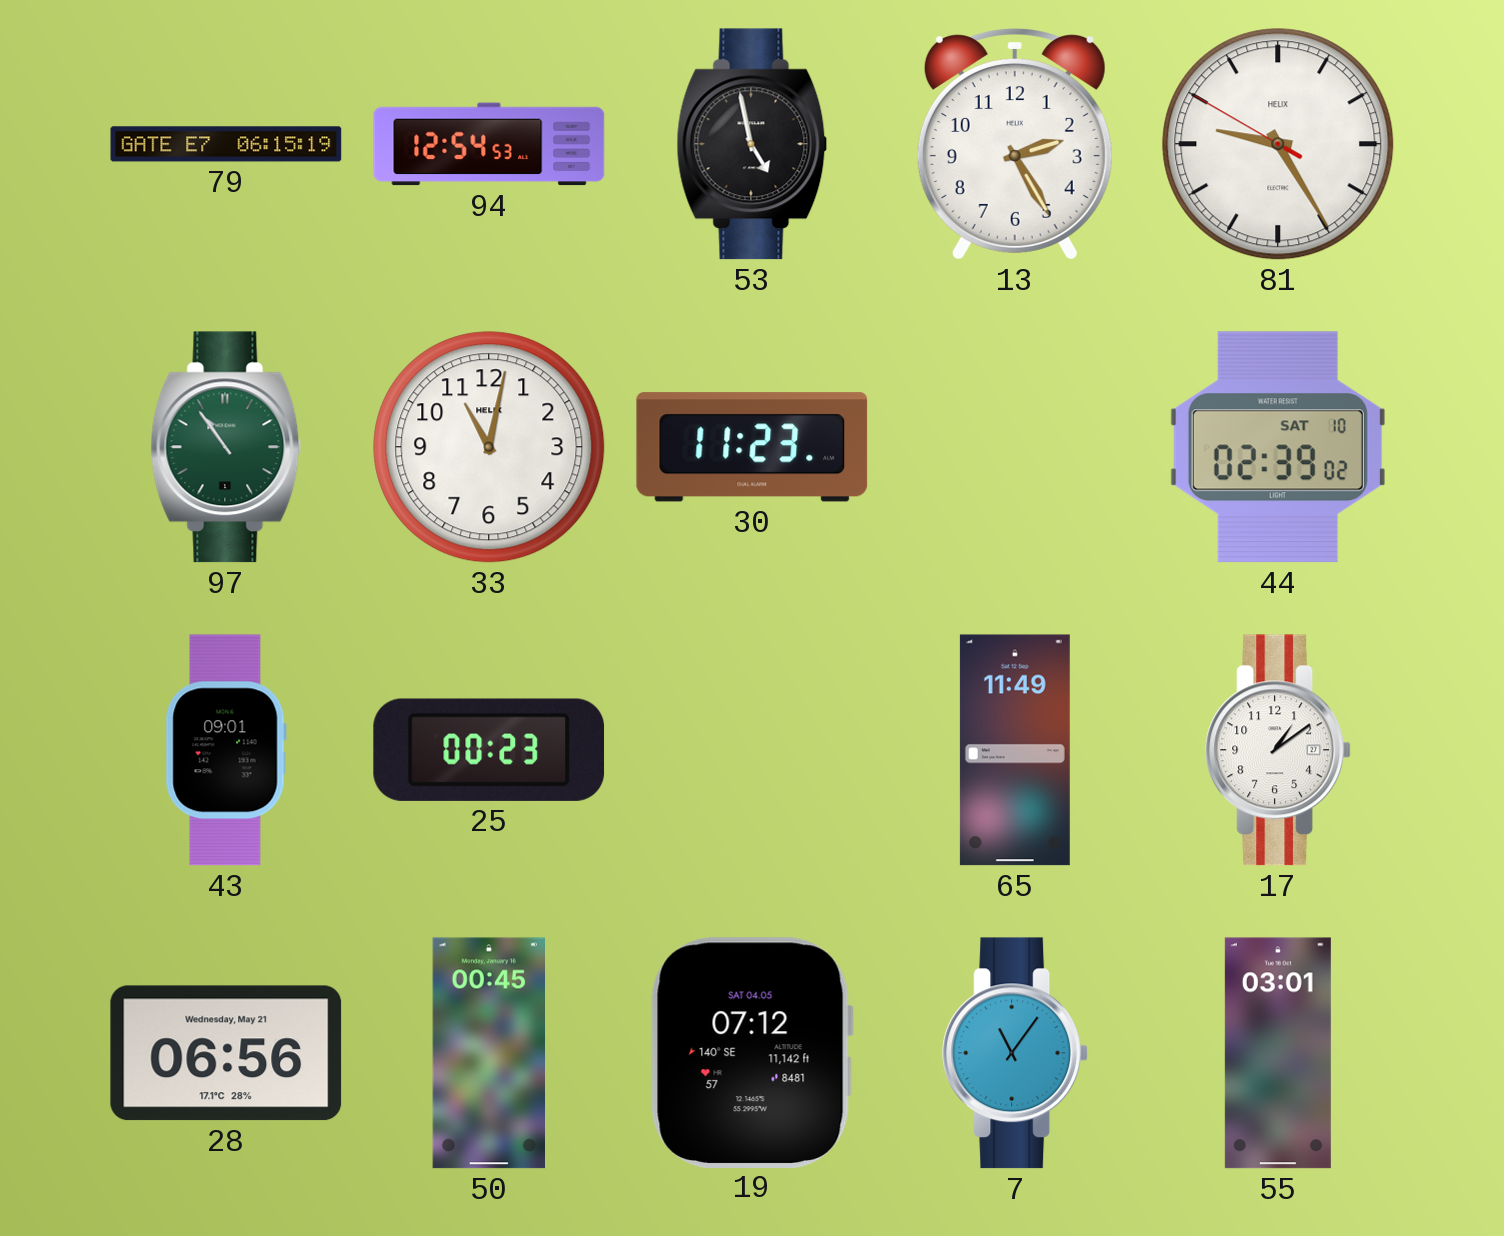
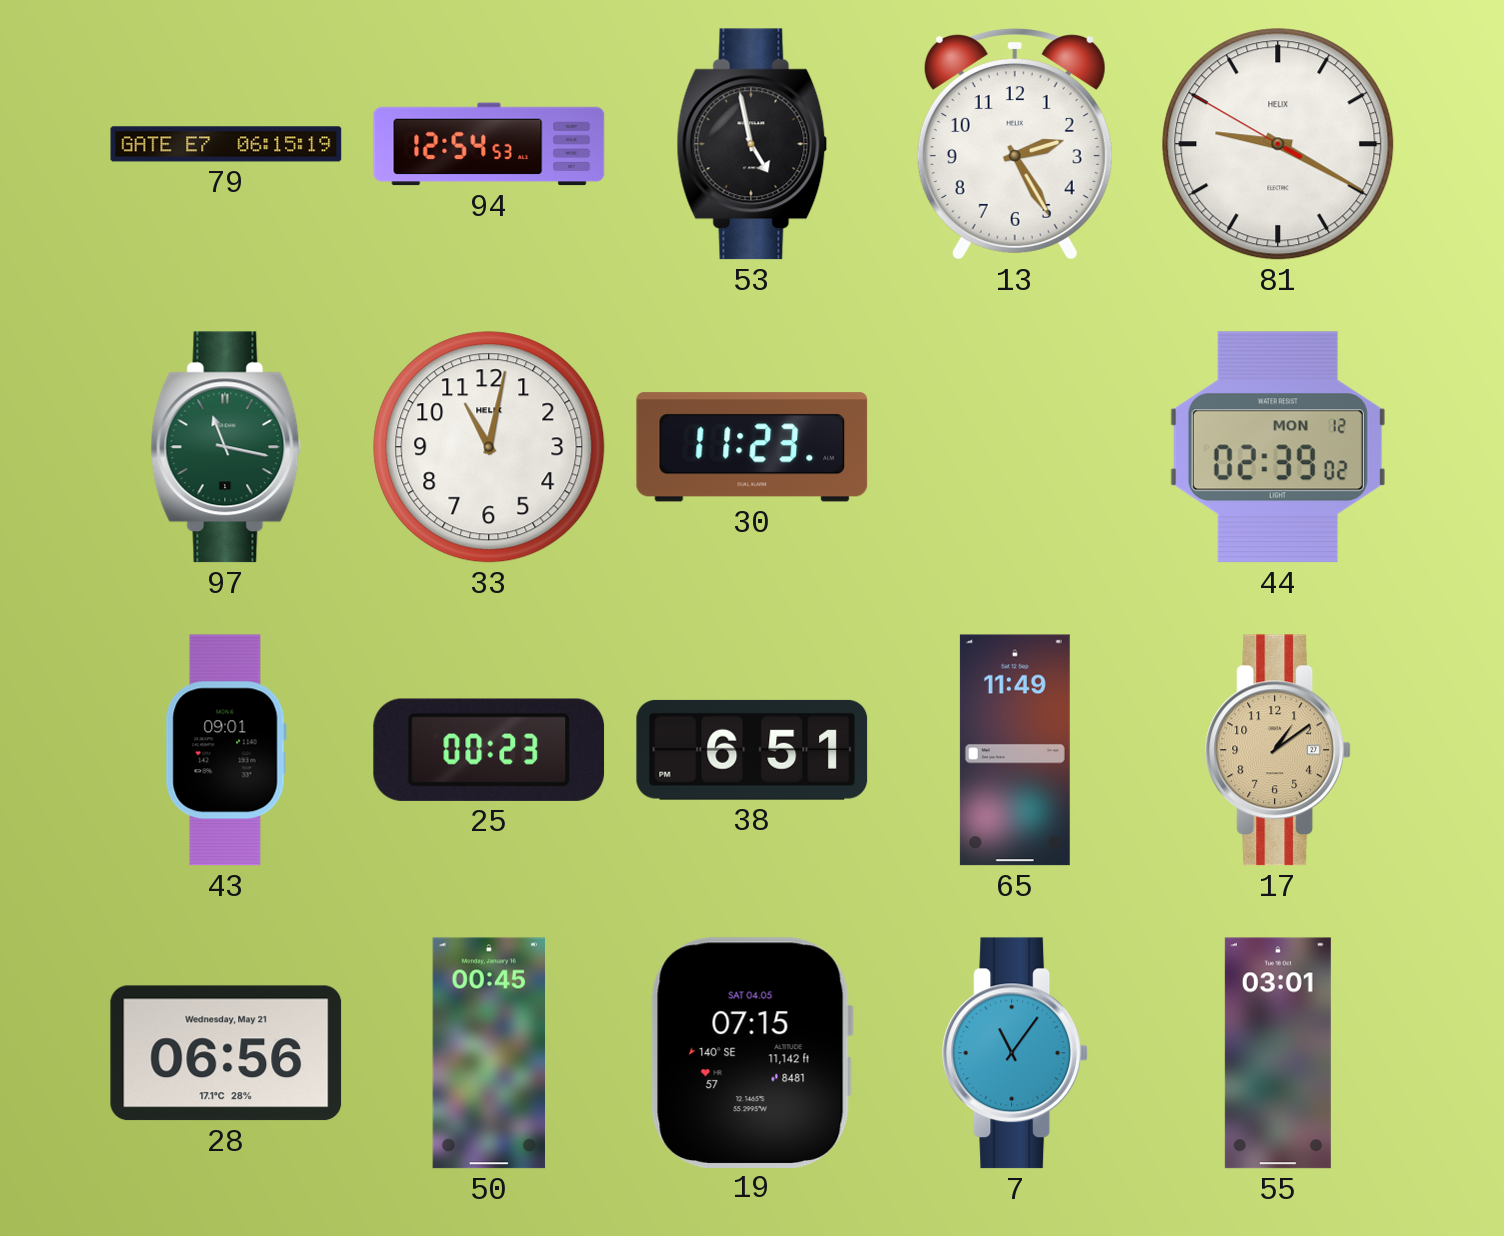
81: 9:24 -> 9:19 (1278, 144)
97: 10:54 -> 11:17 (226, 447)
44 date: SAT 10 -> MON 12 (1278, 447)
38: none -> 6:51 (752, 750)
17 dial: white -> champagne (1279, 750)
19: 07:12 -> 07:15 (752, 1052)
